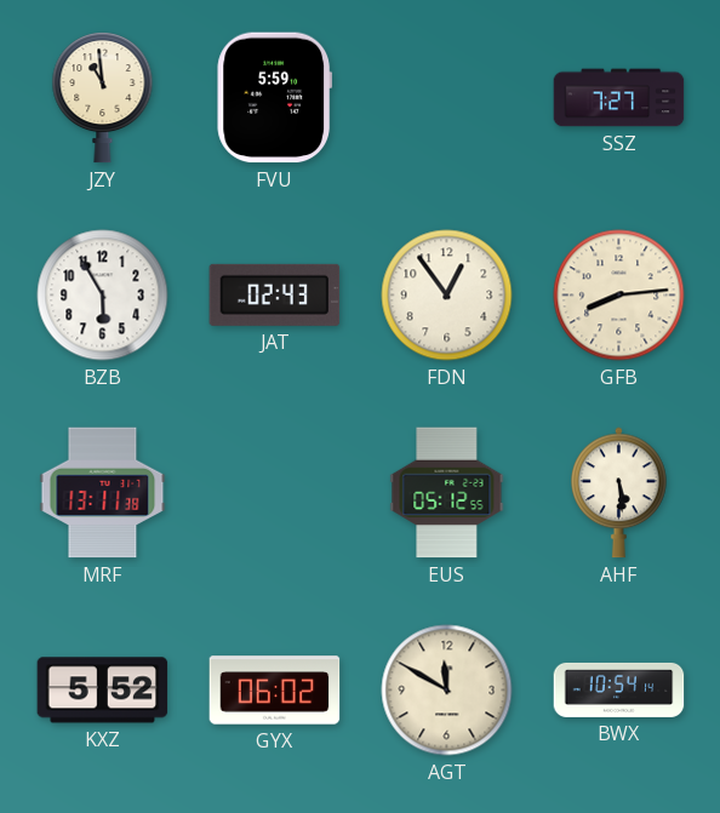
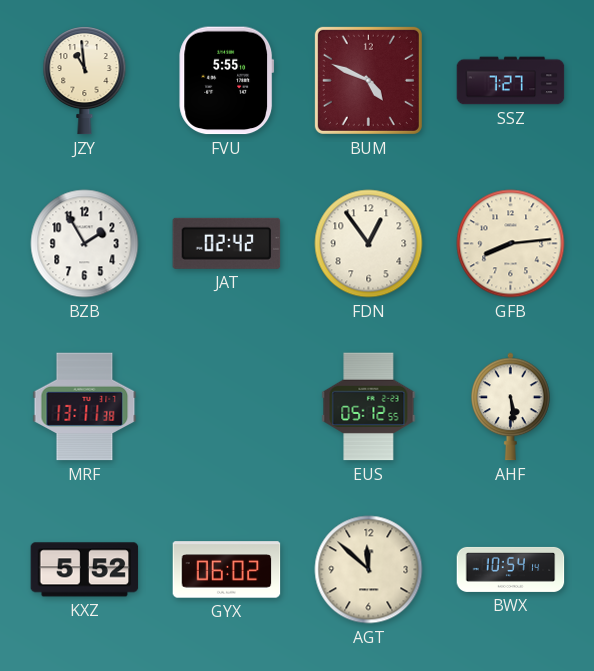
FVU: 5:59 -> 5:55 (227, 81)
BUM: none -> 4:49 (368, 80)
BZB: 5:55 -> 1:55 (85, 244)
JAT: 02:43 -> 02:42 (227, 243)
AGT: 11:50 -> 11:52 (369, 570)
